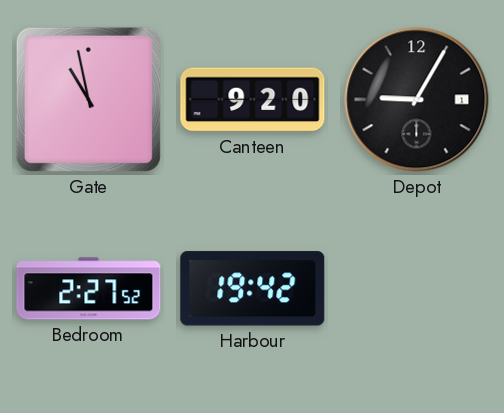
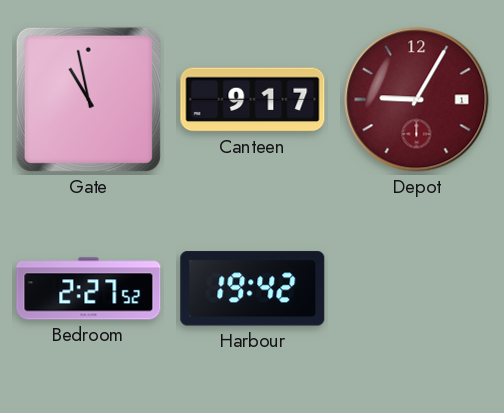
Canteen: 9:20 -> 9:17 (253, 100)
Depot dial: black -> burgundy (417, 100)
